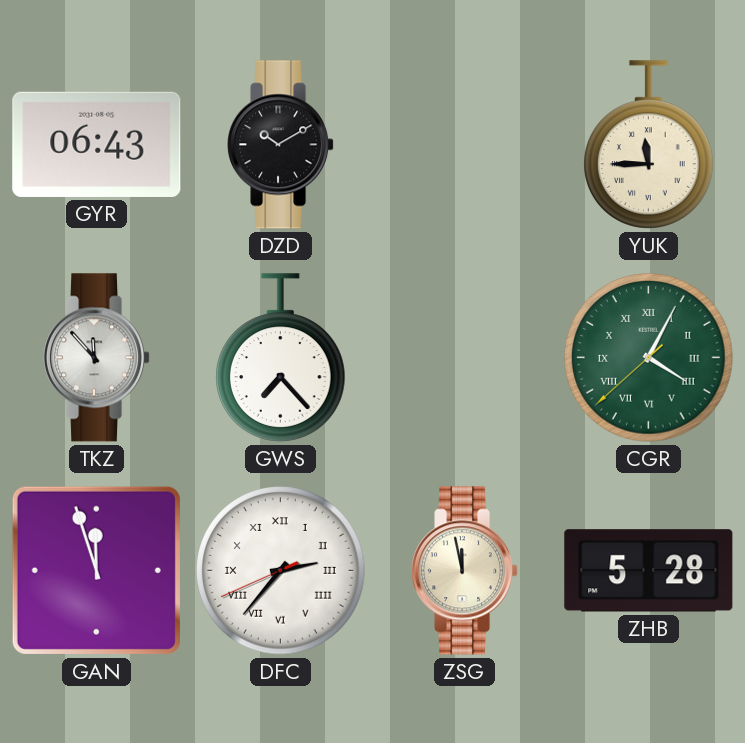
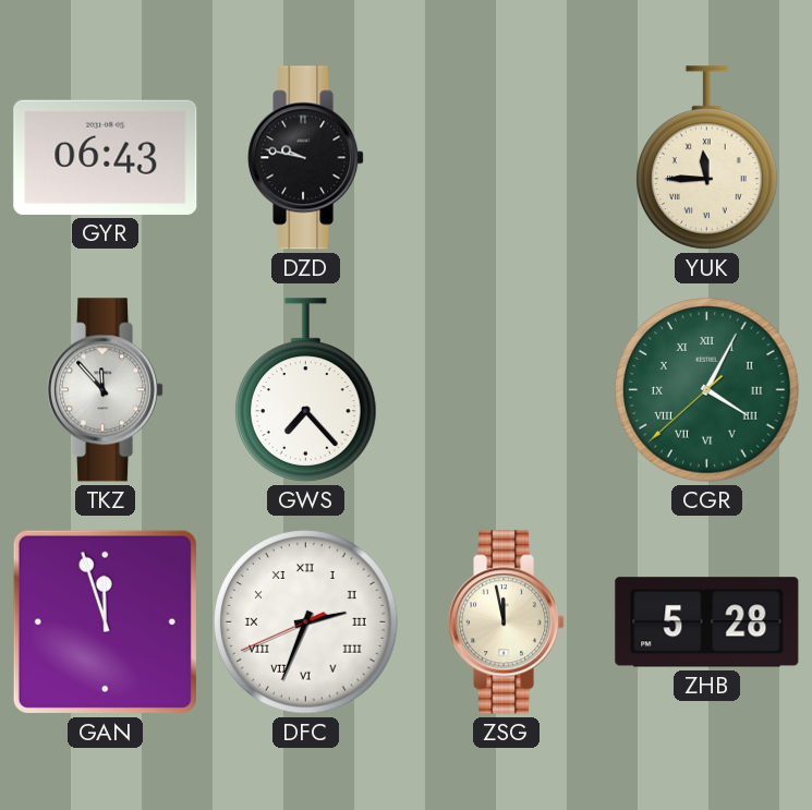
DZD: 10:10 -> 9:47 (307, 158)
DFC: 2:36 -> 2:33 (306, 622)
